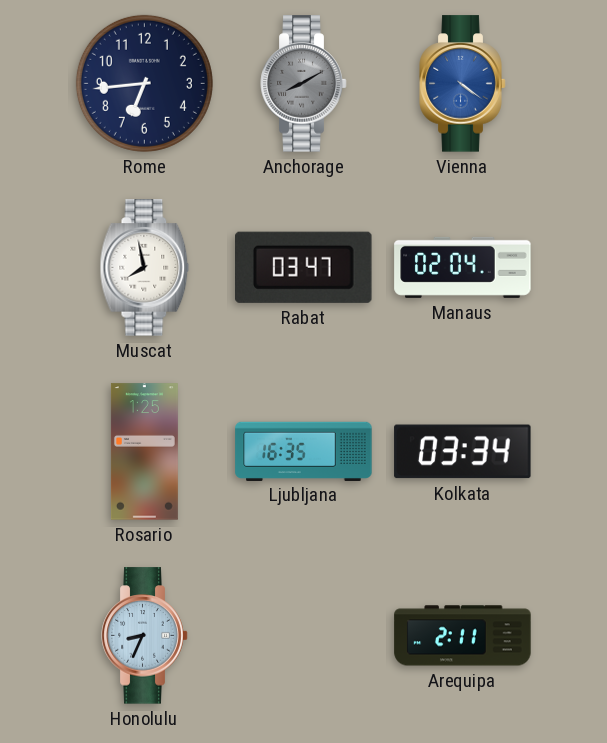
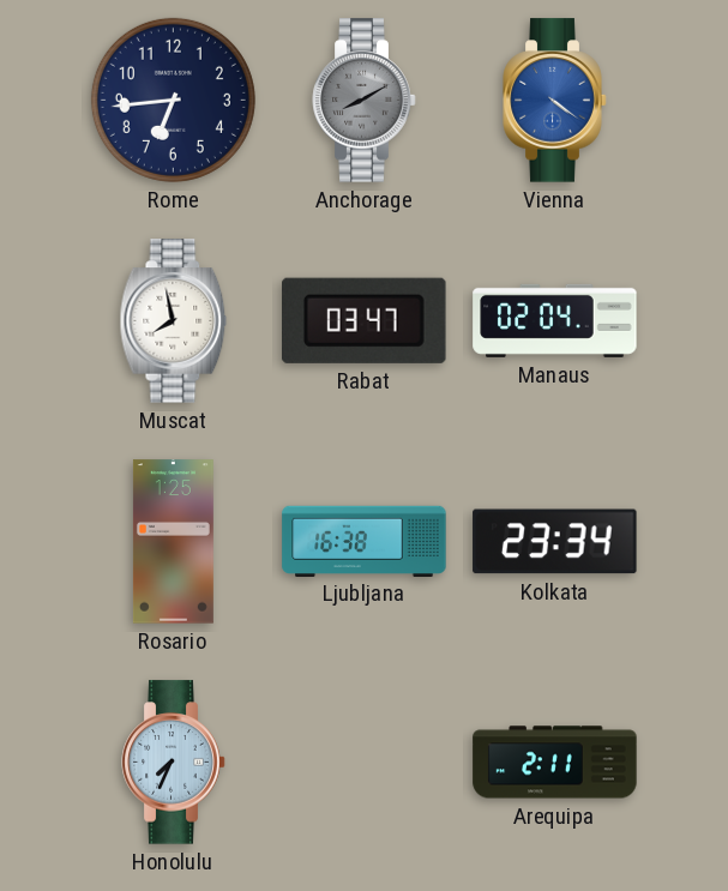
Ljubljana: 16:35 -> 16:38 (365, 541)
Kolkata: 03:34 -> 23:34 (555, 542)
Honolulu: 8:34 -> 7:34 (174, 763)
